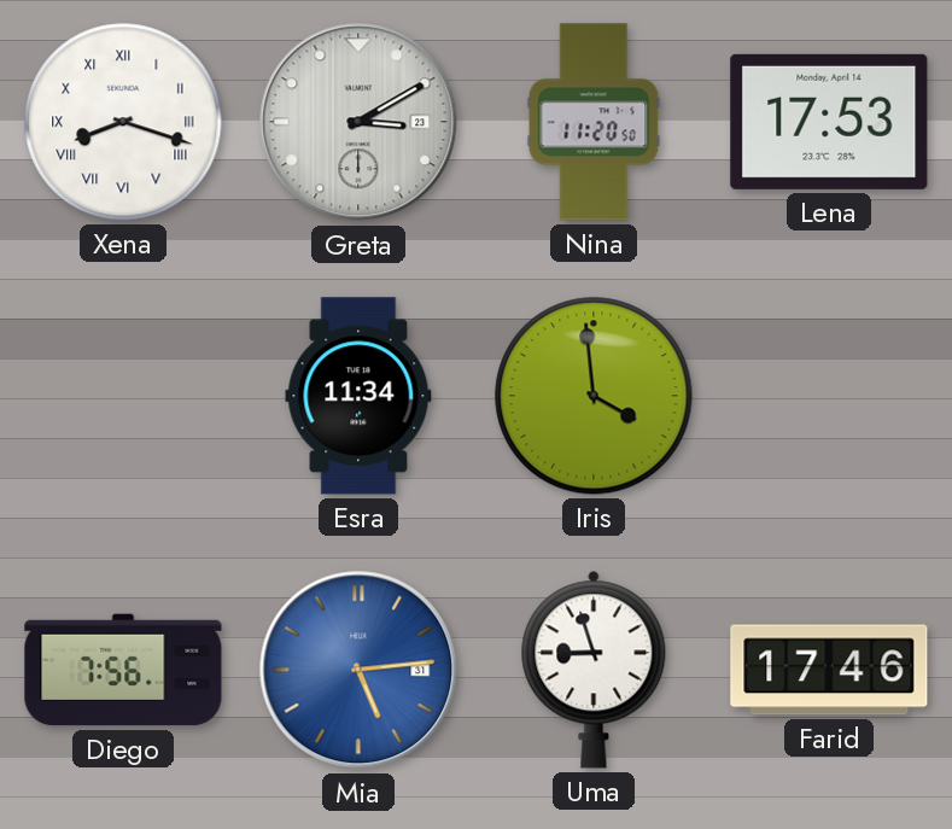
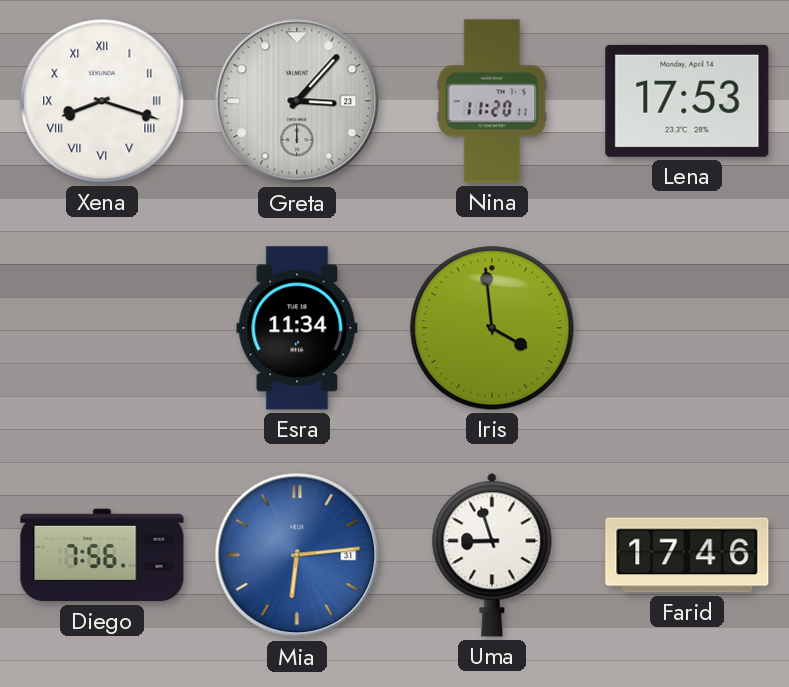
Greta: 3:10 -> 3:07 (297, 101)
Nina: 11:20:50 -> 11:20:11 (492, 101)
Mia: 5:14 -> 6:14 (297, 555)
